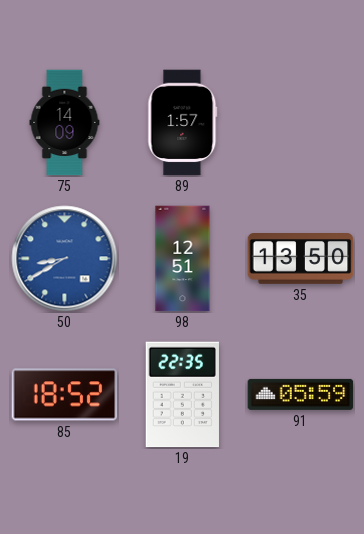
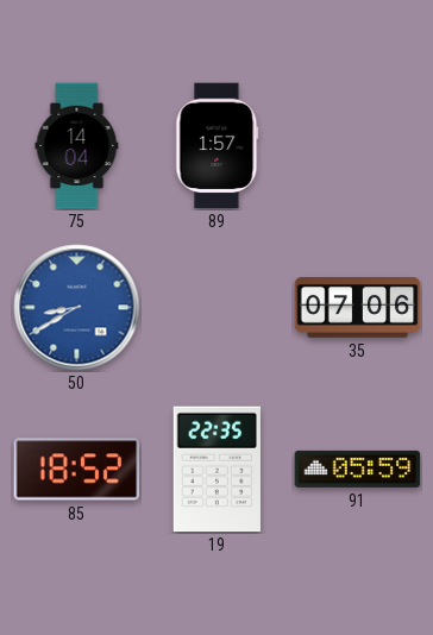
75: 14:09 -> 14:04 (77, 146)
98: 12:51 -> none (183, 259)
35: 13:50 -> 07:06 (358, 308)
